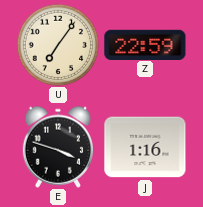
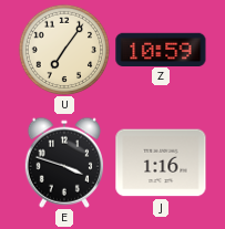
Z: 22:59 -> 10:59 (161, 49)
